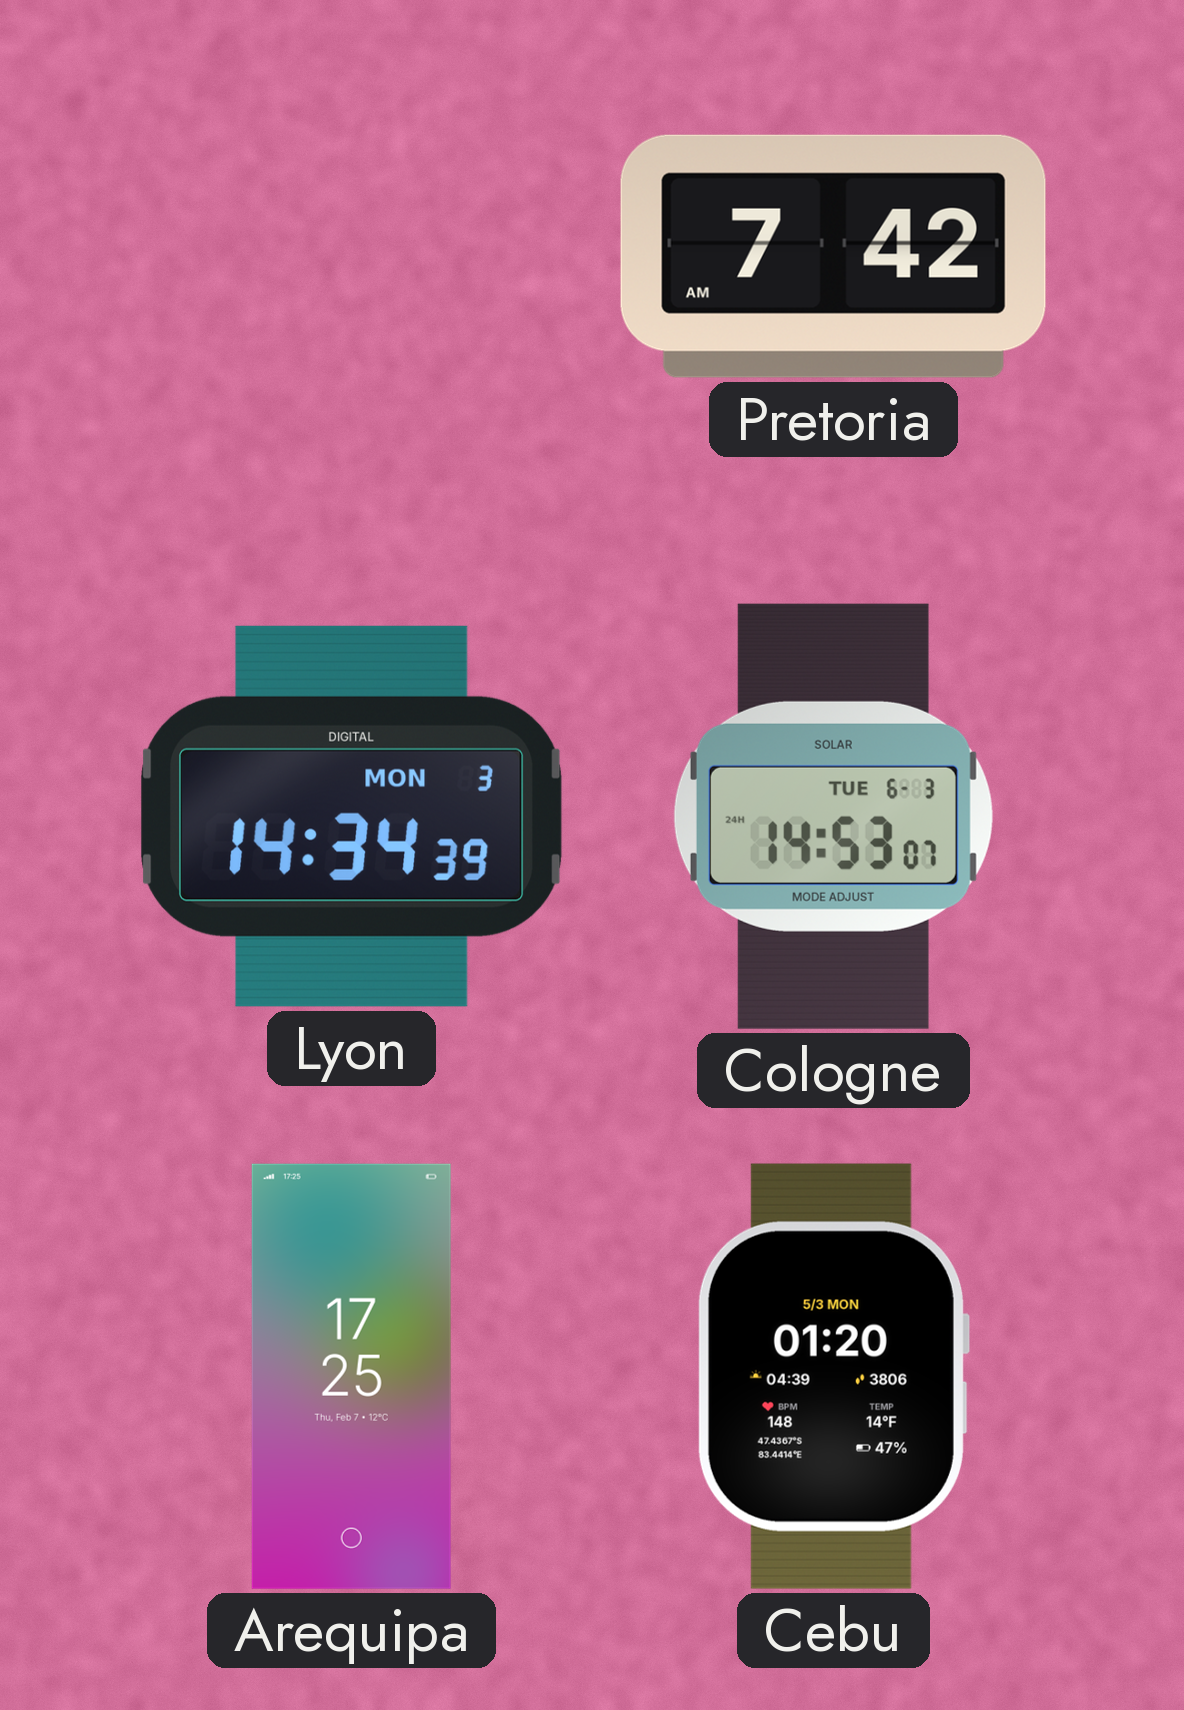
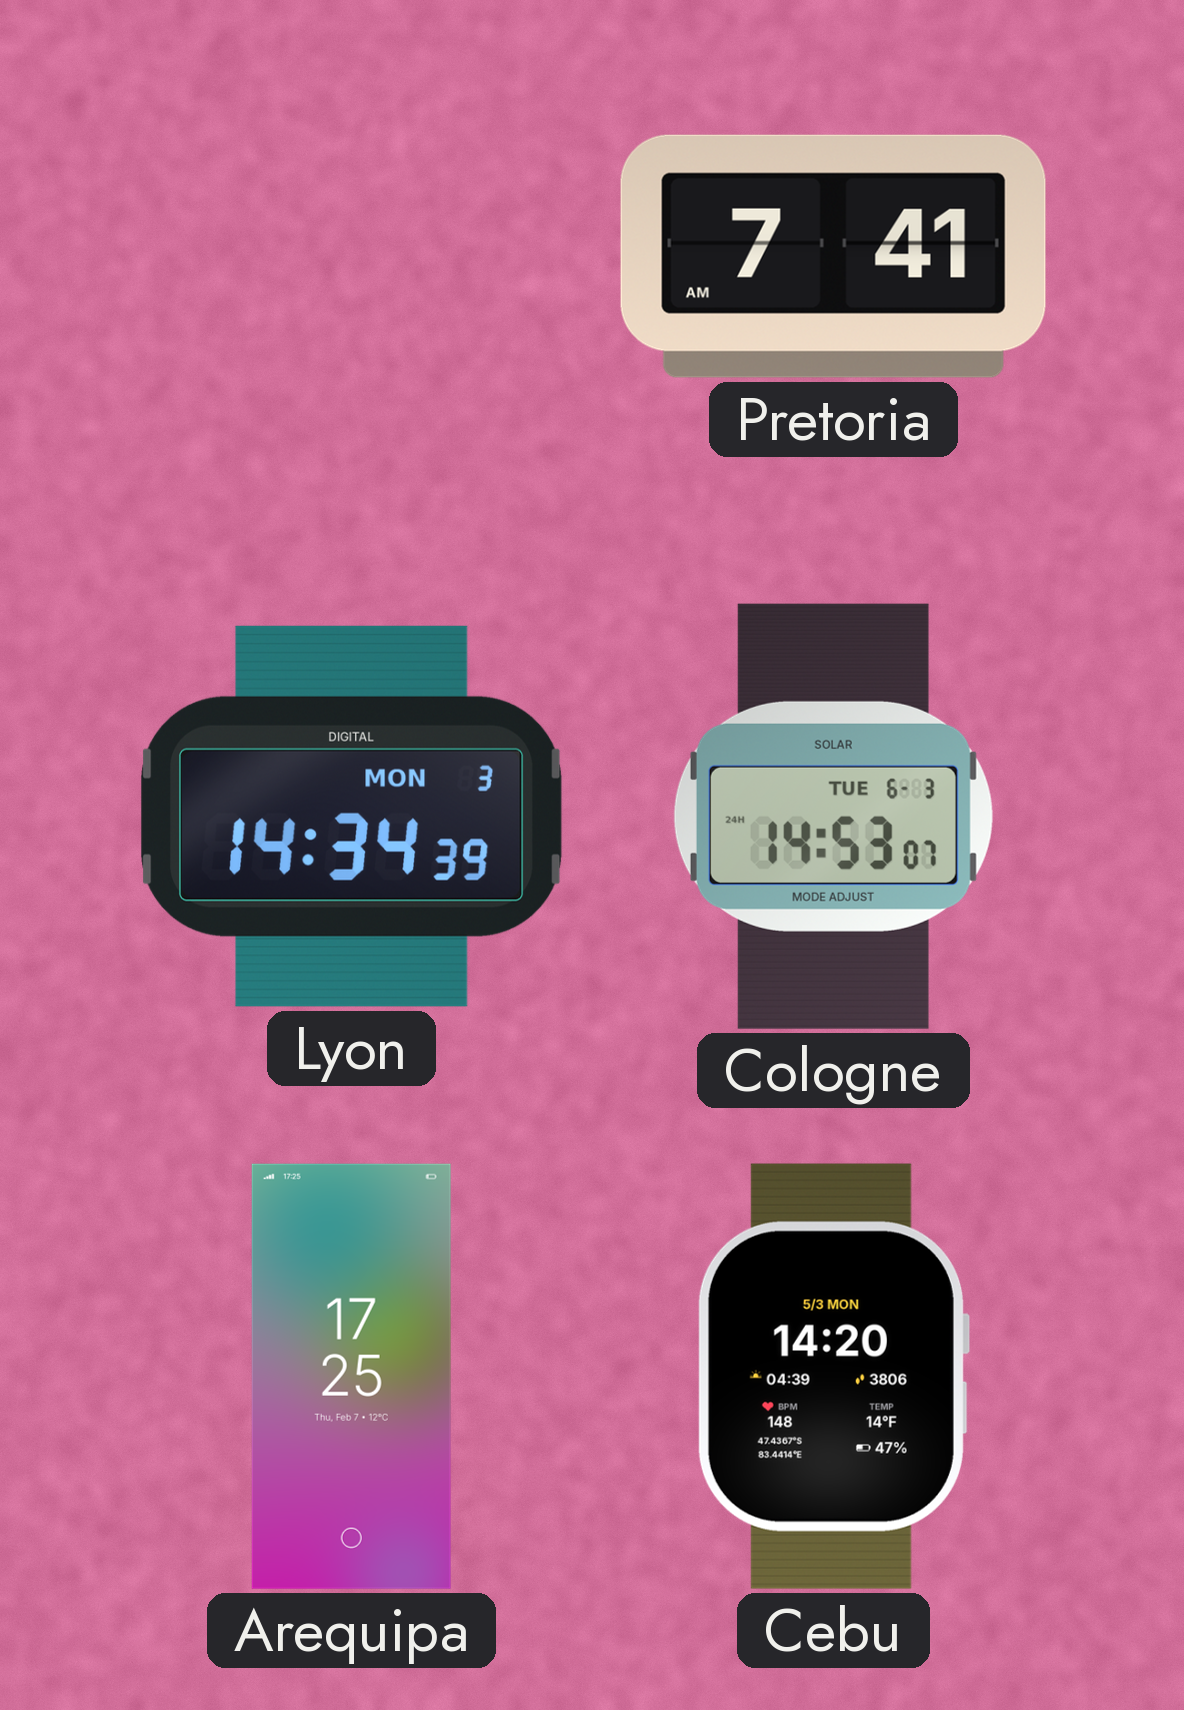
Pretoria: 7:42 -> 7:41 (833, 256)
Cebu: 01:20 -> 14:20 (833, 1376)
